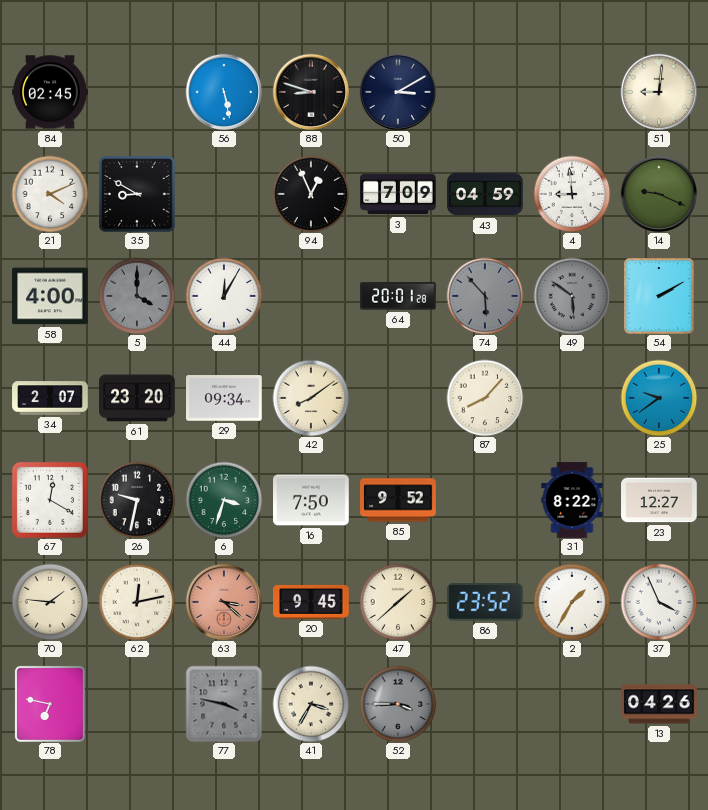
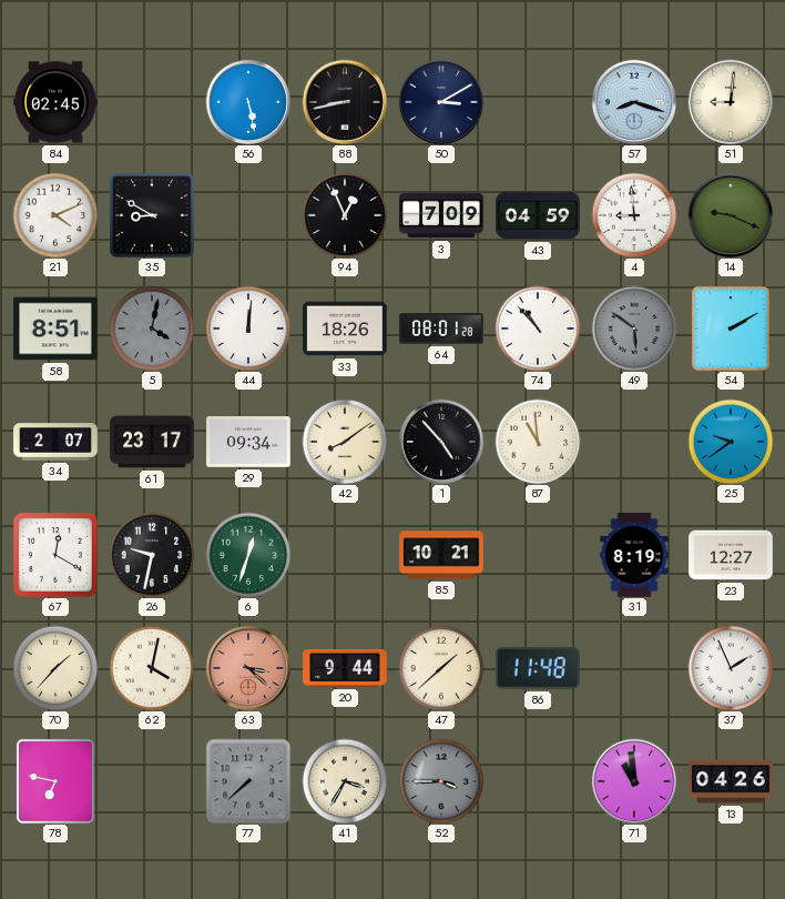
88: 8:48 -> 8:43 (344, 101)
57: none -> 8:18 (633, 101)
58: 4:00 -> 8:51 (55, 329)
5: 4:00 -> 4:02 (152, 329)
44: 12:05 -> 12:01 (248, 329)
33: none -> 18:26 (345, 329)
64: 20:01 -> 08:01 (441, 329)
74: 5:53 -> 10:53 (538, 329)
74 dial: grey -> white (538, 329)
61: 23:20 -> 23:17 (152, 442)
1: none -> 4:53 (440, 441)
87: 8:07 -> 10:59 (538, 442)
6: 3:33 -> 12:33 (248, 555)
16: 7:50 -> none (311, 500)
85: 9:52 -> 10:21 (441, 555)
31: 8:22 -> 8:19 (634, 555)
70: 1:46 -> 1:37 (55, 668)
62: 12:13 -> 4:02 (152, 668)
20: 9:45 -> 9:44 (345, 668)
86: 23:52 -> 11:48 (538, 669)
2: 1:35 -> none (572, 602)
37: 3:56 -> 1:56 (731, 668)
77: 3:47 -> 7:38 (248, 781)
71: none -> 10:59 (633, 780)
